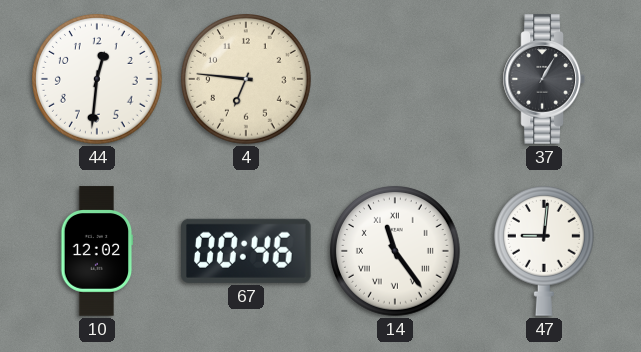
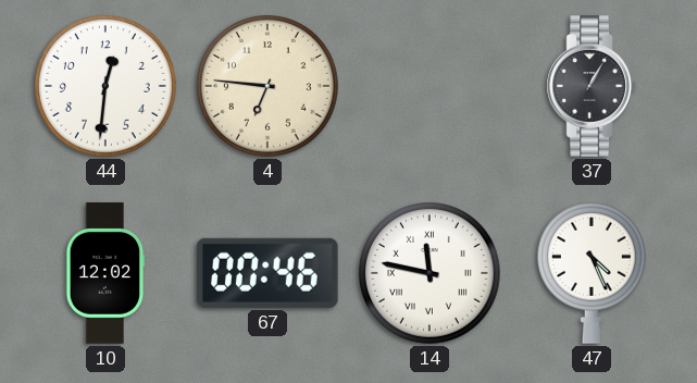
14: 11:24 -> 11:47 (431, 274)
47: 9:01 -> 4:26 (592, 273)
